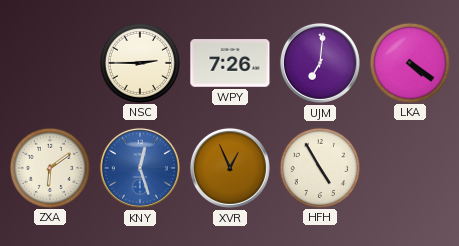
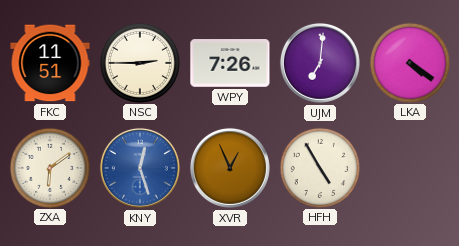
FKC: none -> 11:51 (50, 63)
